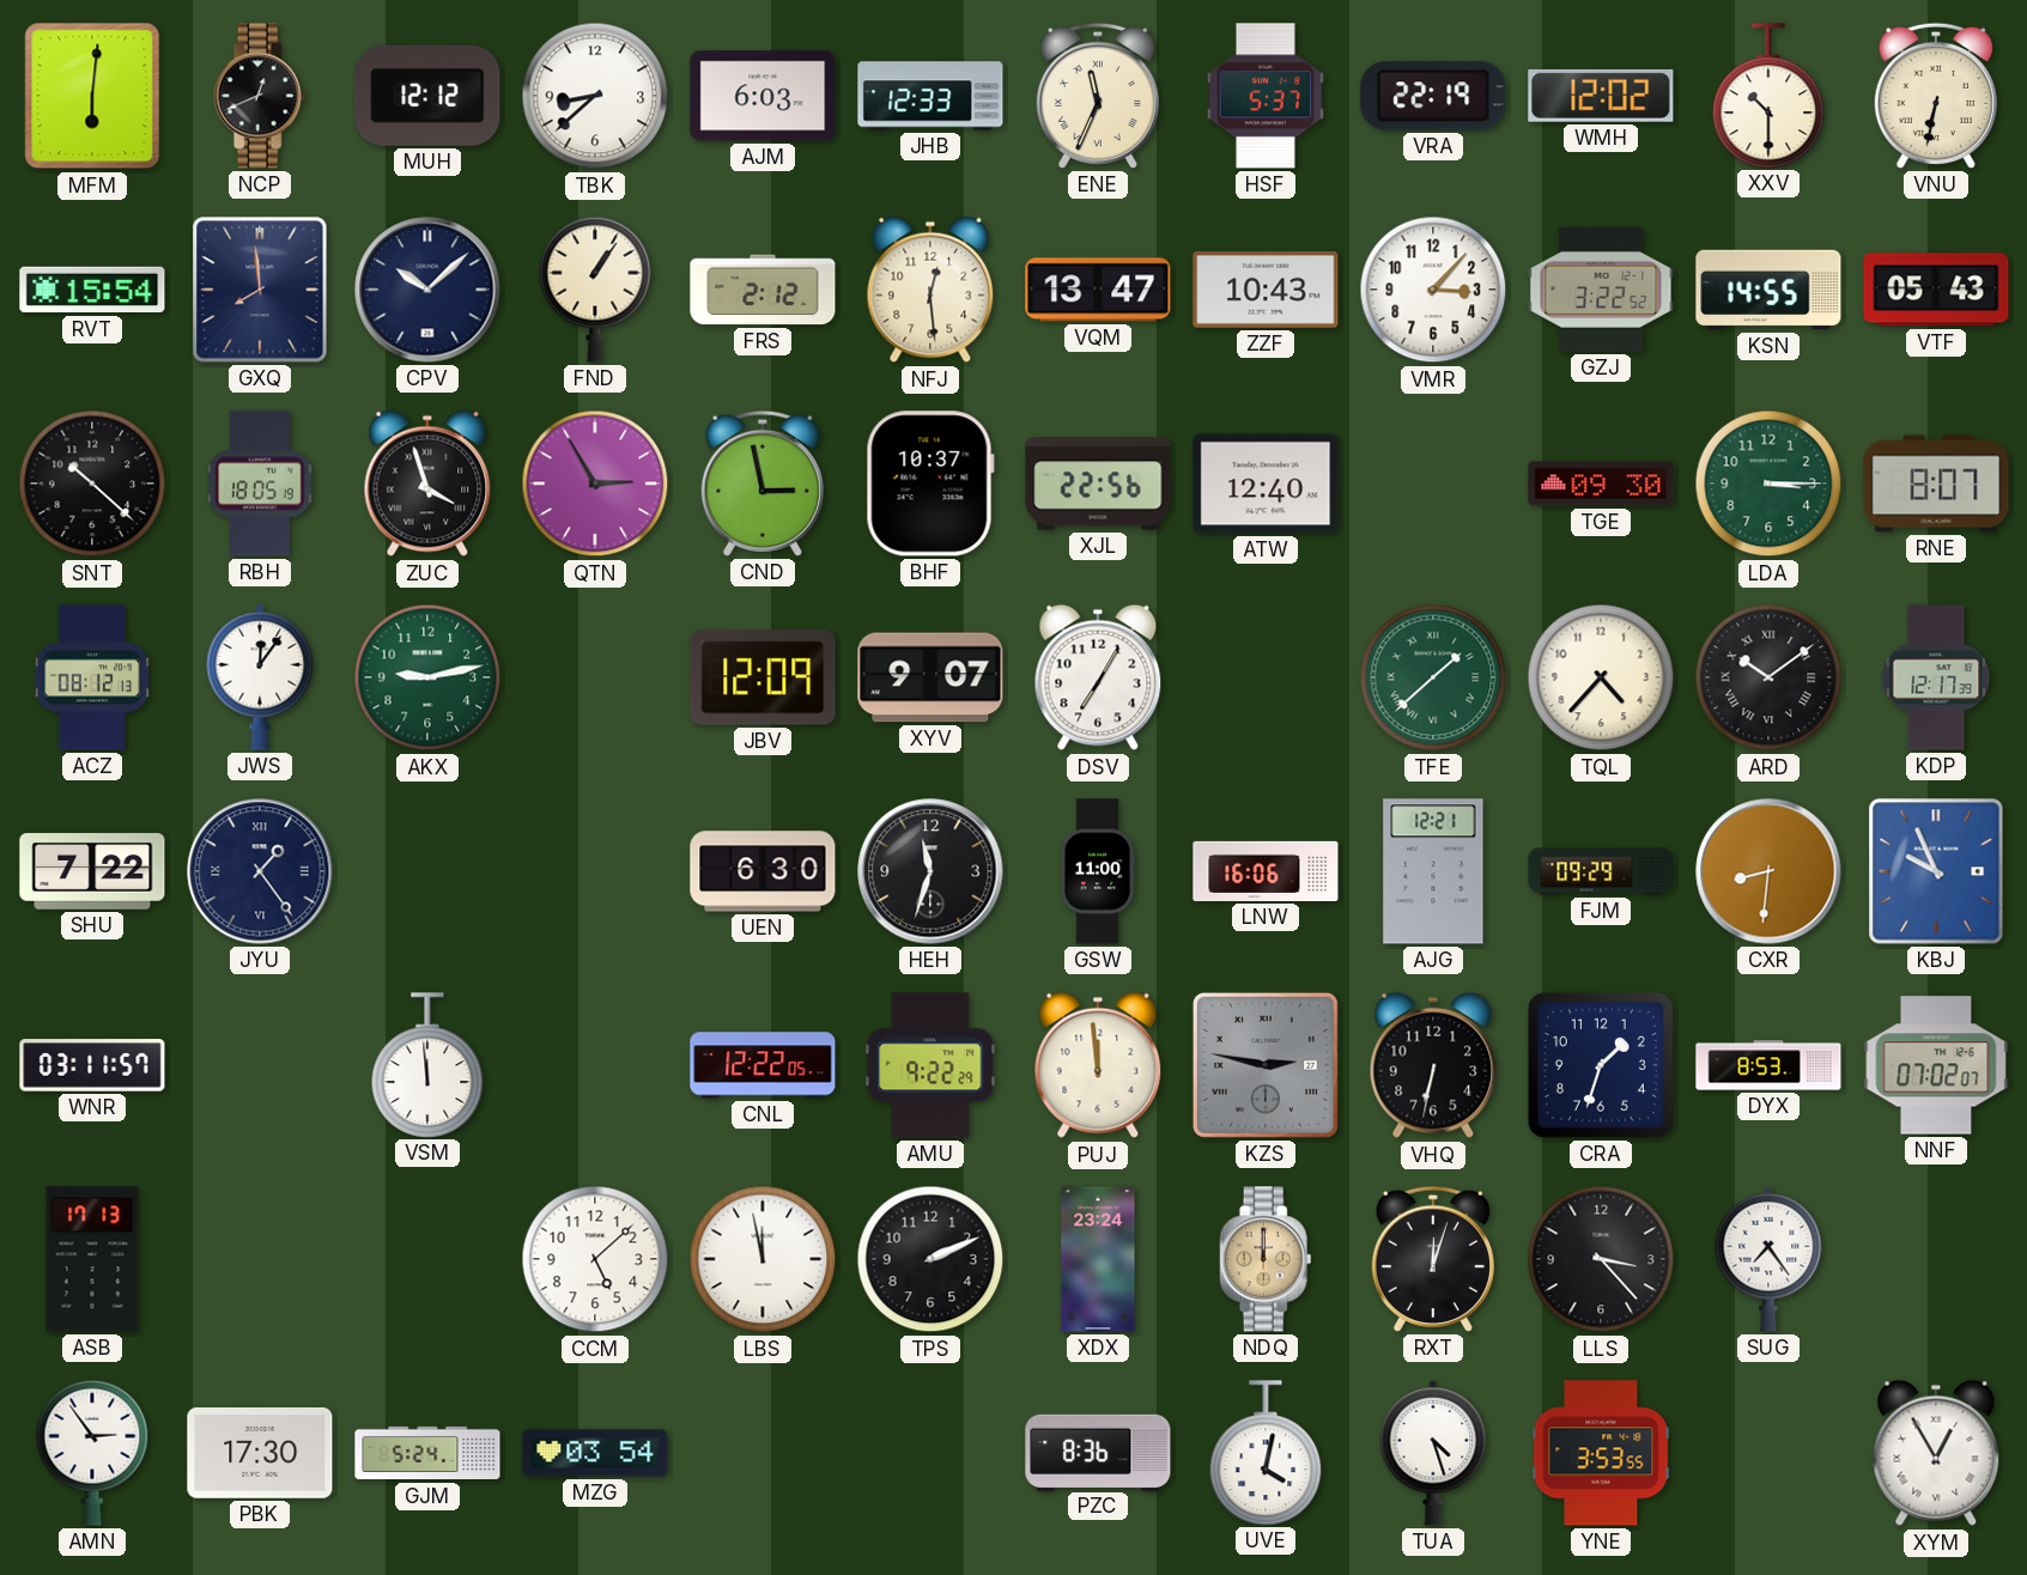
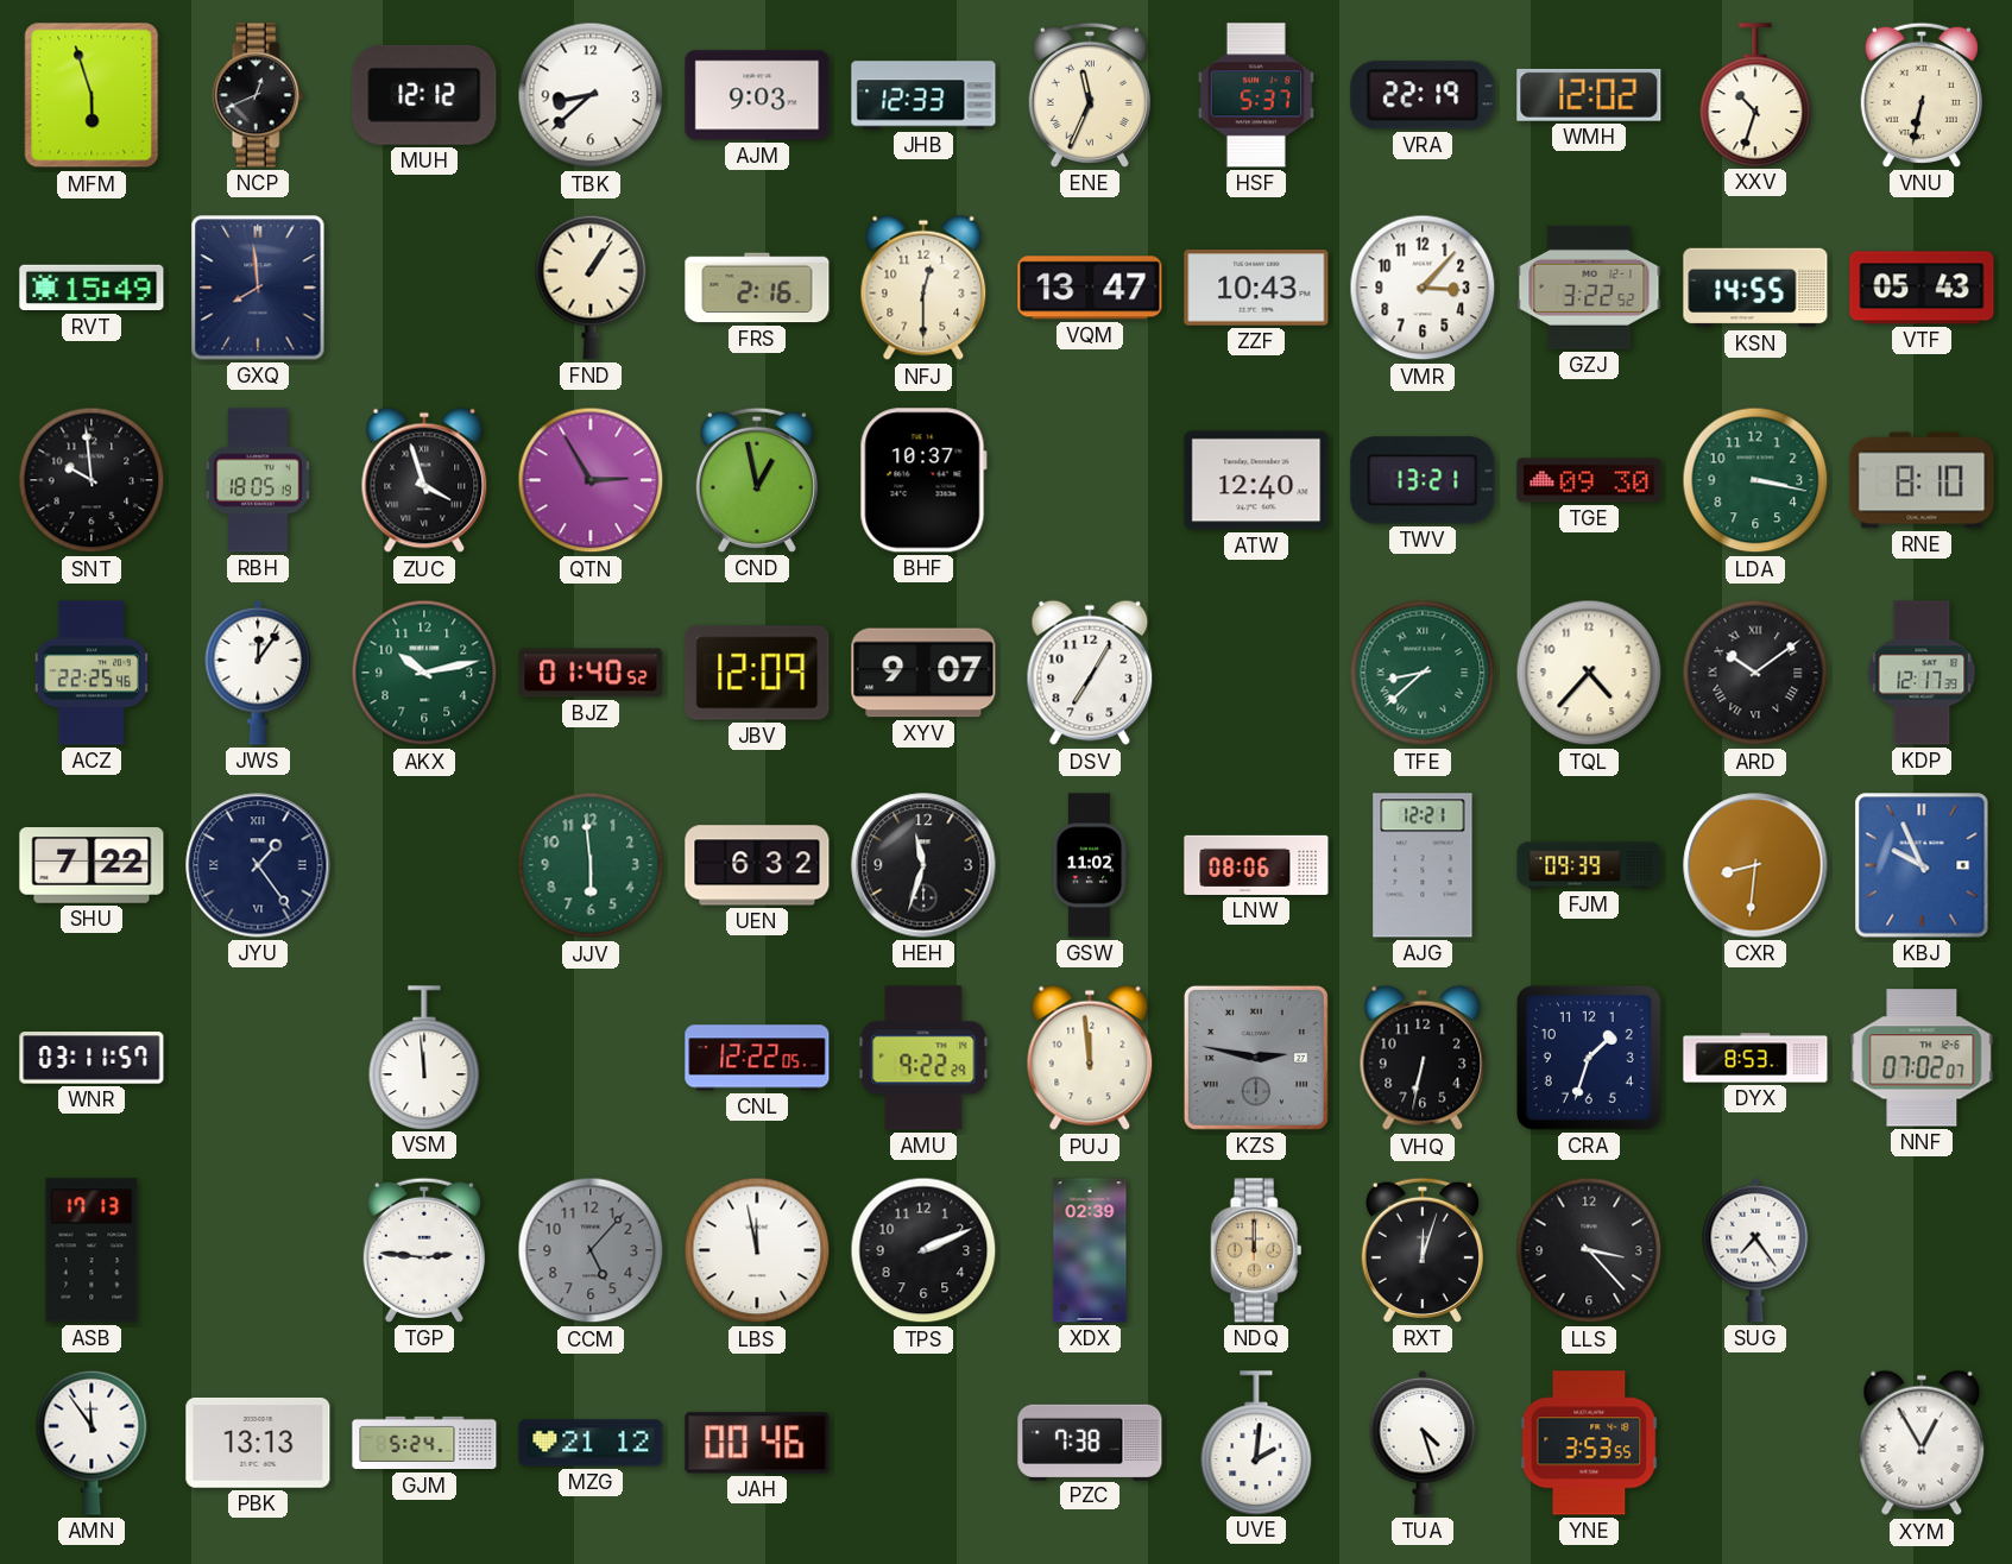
MFM: 6:01 -> 5:57 (92, 95)
AJM: 6:03 -> 9:03 (757, 95)
XXV: 10:30 -> 10:33 (1755, 95)
RVT: 15:54 -> 15:49 (92, 288)
CPV: 10:08 -> none (427, 290)
FRS: 2:12 -> 2:16 (757, 288)
NFJ: 12:29 -> 12:30 (923, 288)
SNT: 10:22 -> 9:59 (92, 480)
CND: 2:58 -> 12:58 (757, 480)
XJL: 22:56 -> none (1098, 484)
TWV: none -> 13:21 (1423, 480)
LDA: 3:15 -> 3:17 (1755, 480)
RNE: 8:07 -> 8:10 (1922, 480)
ACZ: 08:12 -> 22:25 (92, 673)
AKX: 9:13 -> 10:13 (424, 673)
BJZ: none -> 01:40 (591, 673)
TFE: 1:38 -> 8:38 (1423, 673)
JJV: none -> 5:59 (591, 865)
UEN: 6:30 -> 6:32 (757, 865)
GSW: 11:00 -> 11:02 (1090, 865)
LNW: 16:06 -> 08:06 (1256, 865)
FJM: 09:29 -> 09:39 (1589, 865)
TGP: none -> 2:46 (424, 1250)
CCM: 5:08 -> 5:07 (591, 1250)
CCM dial: white -> grey (591, 1250)
XDX: 23:24 -> 02:39 (1090, 1250)
AMN: 2:54 -> 11:54 (92, 1443)
PBK: 17:30 -> 13:13 (258, 1443)
MZG: 03:54 -> 21:12 (591, 1443)
JAH: none -> 00:46 (757, 1443)
PZC: 8:36 -> 7:38 (1090, 1442)
UVE: 4:02 -> 2:01 (1256, 1443)
